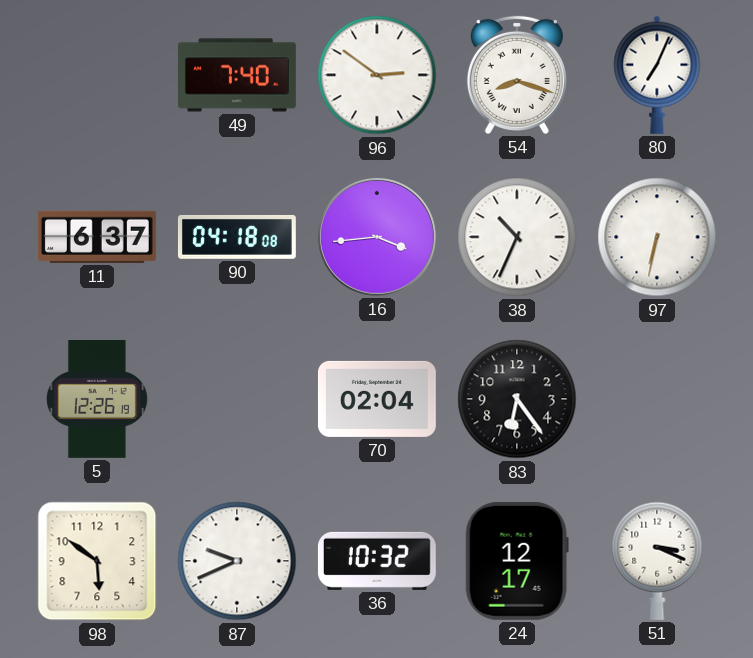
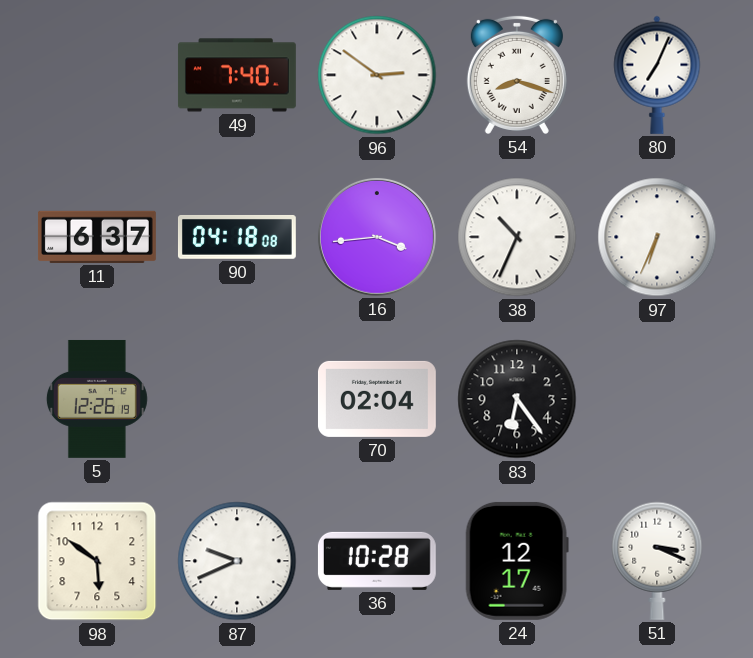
97: 6:32 -> 6:34 (657, 237)
36: 10:32 -> 10:28 (377, 561)
